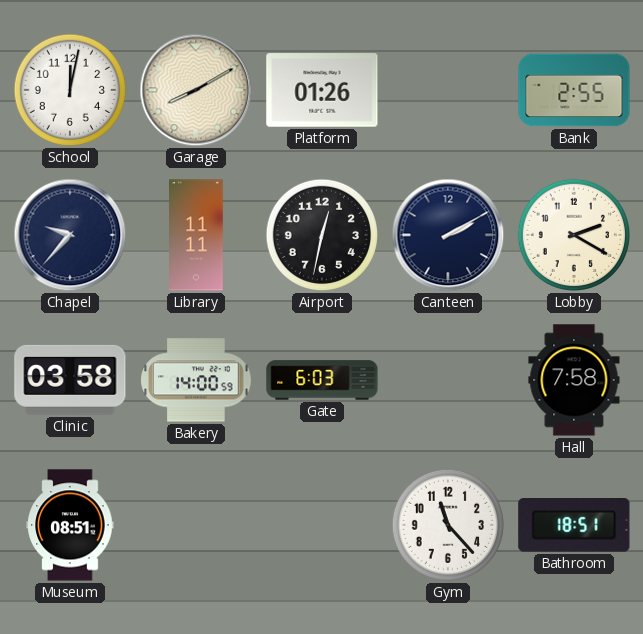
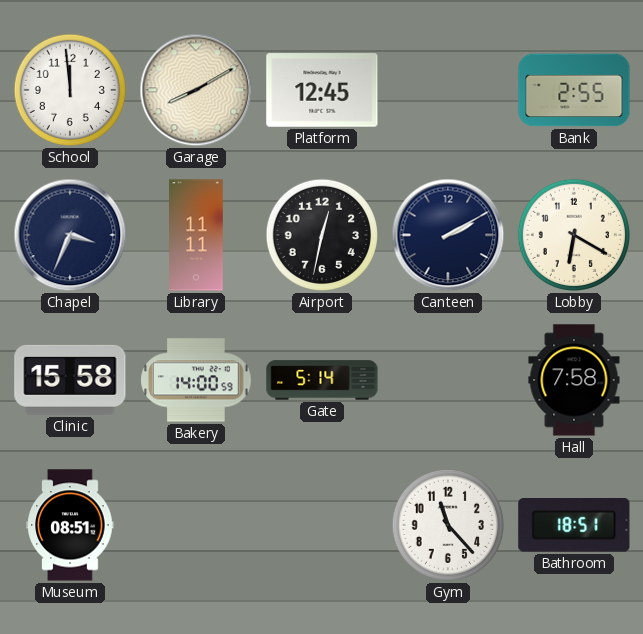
School: 12:02 -> 11:59 (70, 90)
Platform: 01:26 -> 12:45 (322, 90)
Chapel: 9:37 -> 3:34 (70, 235)
Lobby: 2:20 -> 6:20 (574, 235)
Clinic: 03:58 -> 15:58 (70, 380)
Gate: 6:03 -> 5:14 (322, 380)
